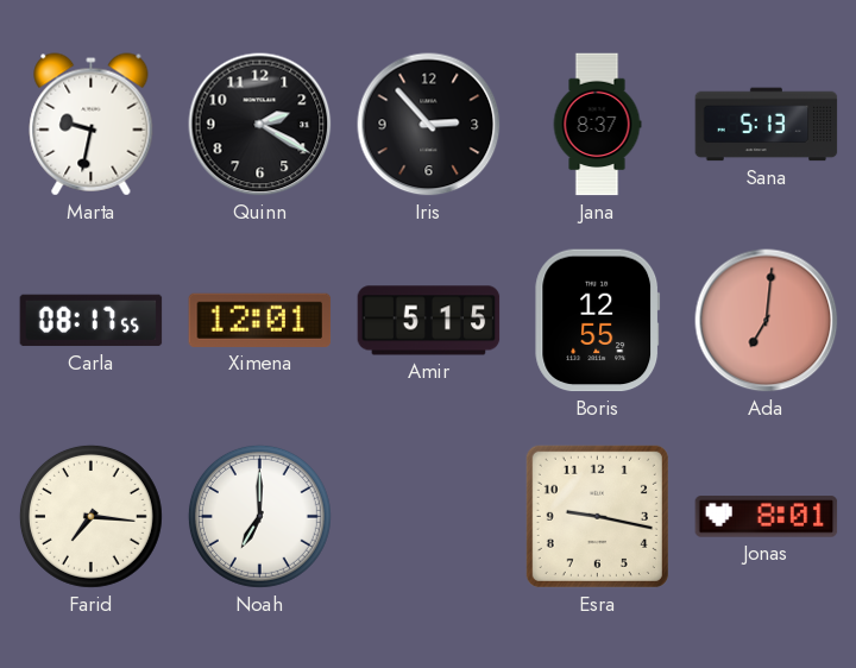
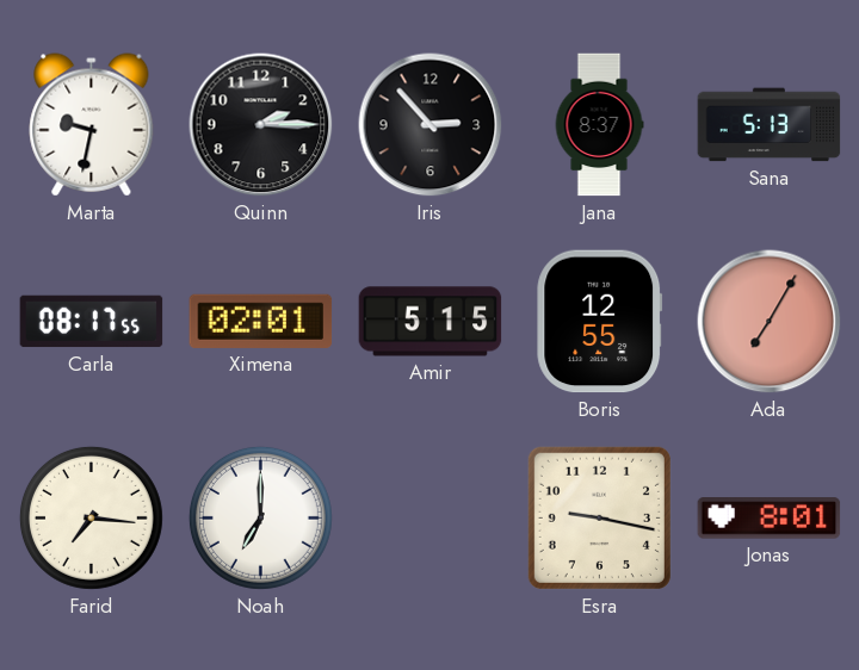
Quinn: 2:20 -> 2:15 (261, 125)
Ximena: 12:01 -> 02:01 (261, 321)
Ada: 7:01 -> 7:05 (770, 322)
